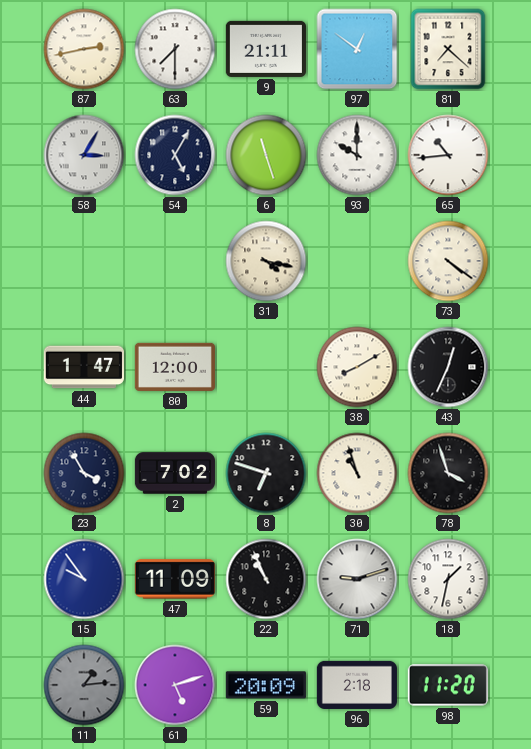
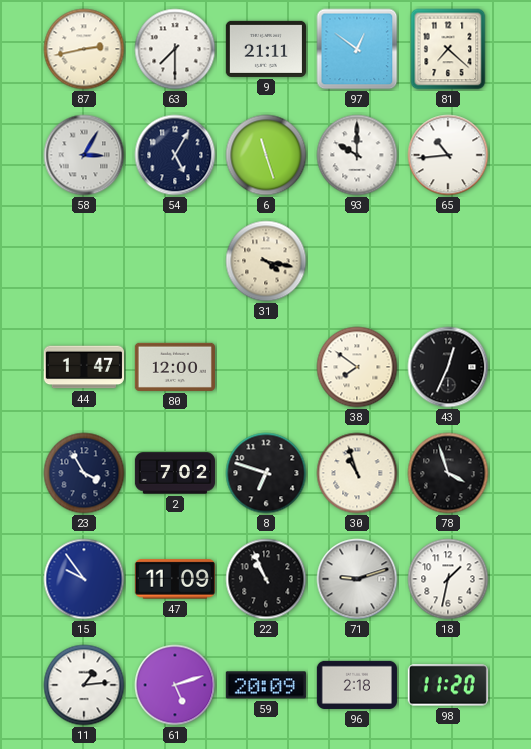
73: 4:21 -> none (448, 261)
38: 8:10 -> 7:51 (357, 367)
11 dial: grey -> white (84, 685)
